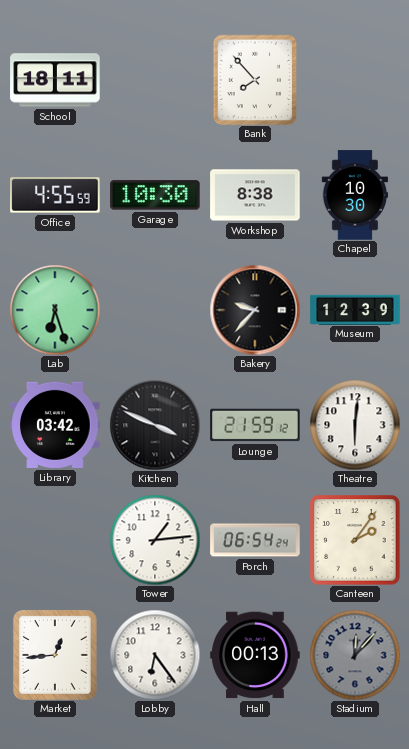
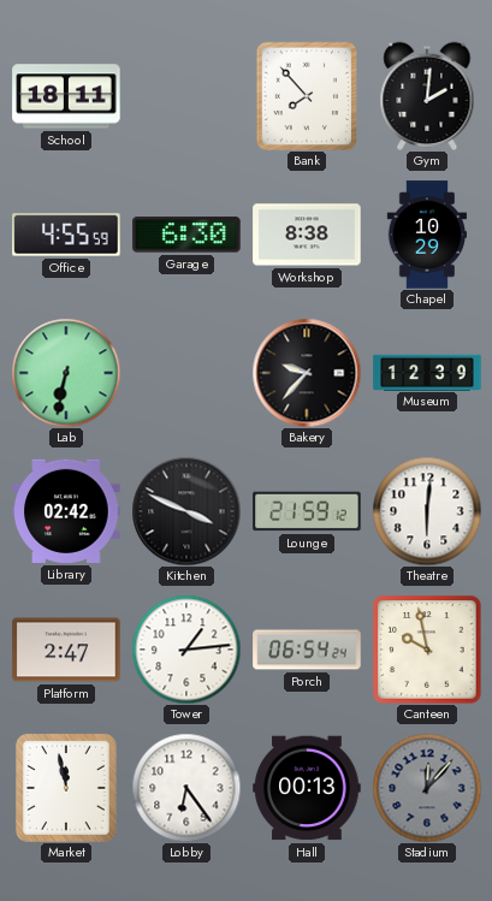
Gym: none -> 2:01 (427, 95)
Garage: 10:30 -> 6:30 (186, 235)
Chapel: 10:30 -> 10:29 (427, 235)
Lab: 6:27 -> 6:32 (66, 373)
Library: 03:42 -> 02:42 (66, 511)
Platform: none -> 2:47 (66, 650)
Canteen: 2:06 -> 9:58 (427, 650)
Market: 12:44 -> 11:58 (66, 788)
